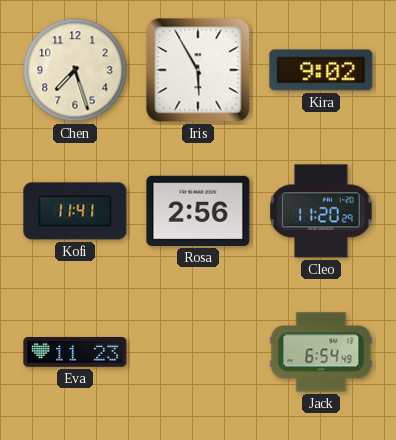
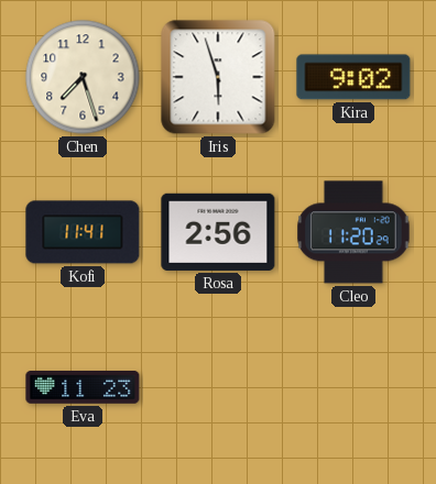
Iris: 5:55 -> 5:57 (218, 77)
Jack: 6:54 -> none (321, 352)
